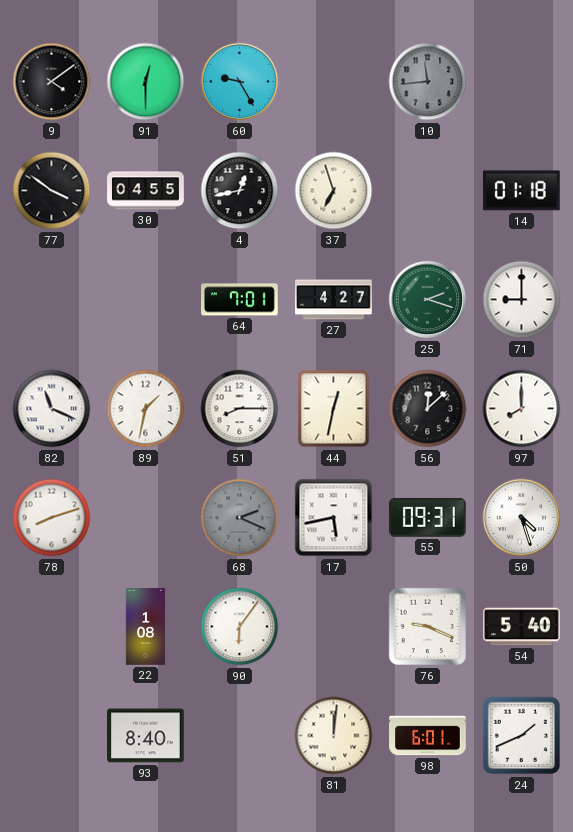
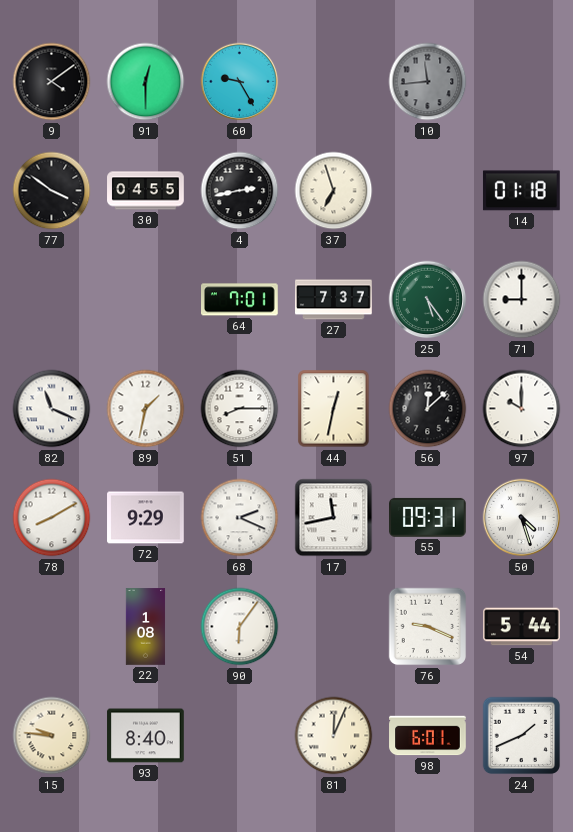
4: 12:43 -> 2:43 (240, 191)
27: 4:27 -> 7:37 (334, 300)
25: 2:18 -> 5:24 (428, 300)
97: 8:00 -> 10:00 (522, 409)
78: 8:12 -> 8:10 (52, 518)
72: none -> 9:29 (146, 518)
68 dial: grey -> white (240, 518)
17: 5:43 -> 11:43 (334, 518)
54: 5:40 -> 5:44 (522, 627)
15: none -> 9:46 (52, 736)
81: 12:01 -> 12:04 (334, 736)
